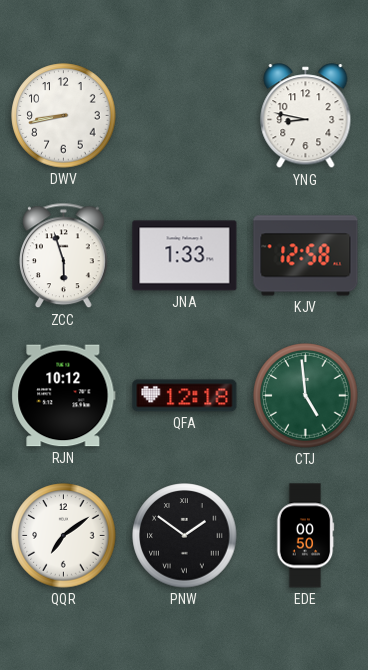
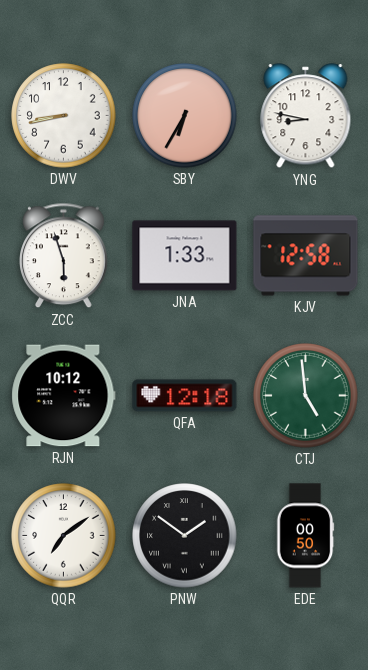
SBY: none -> 6:35 (185, 116)
